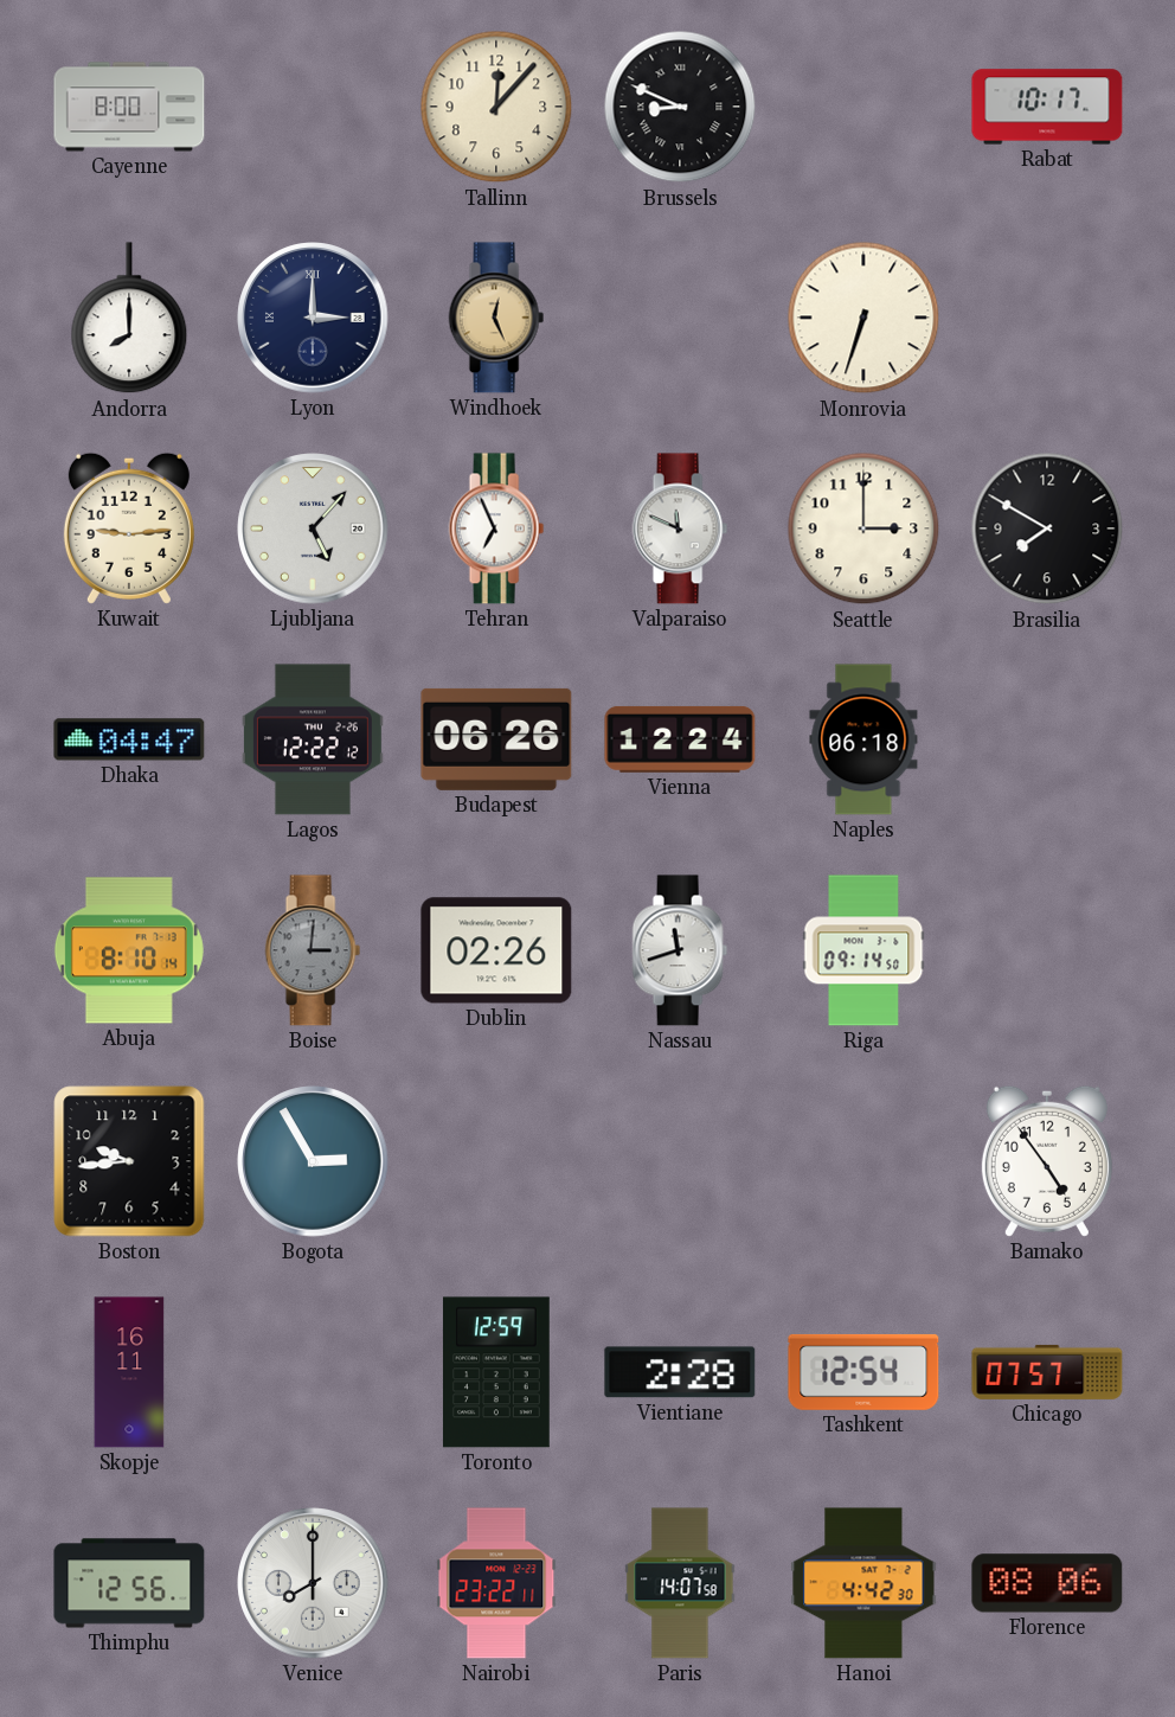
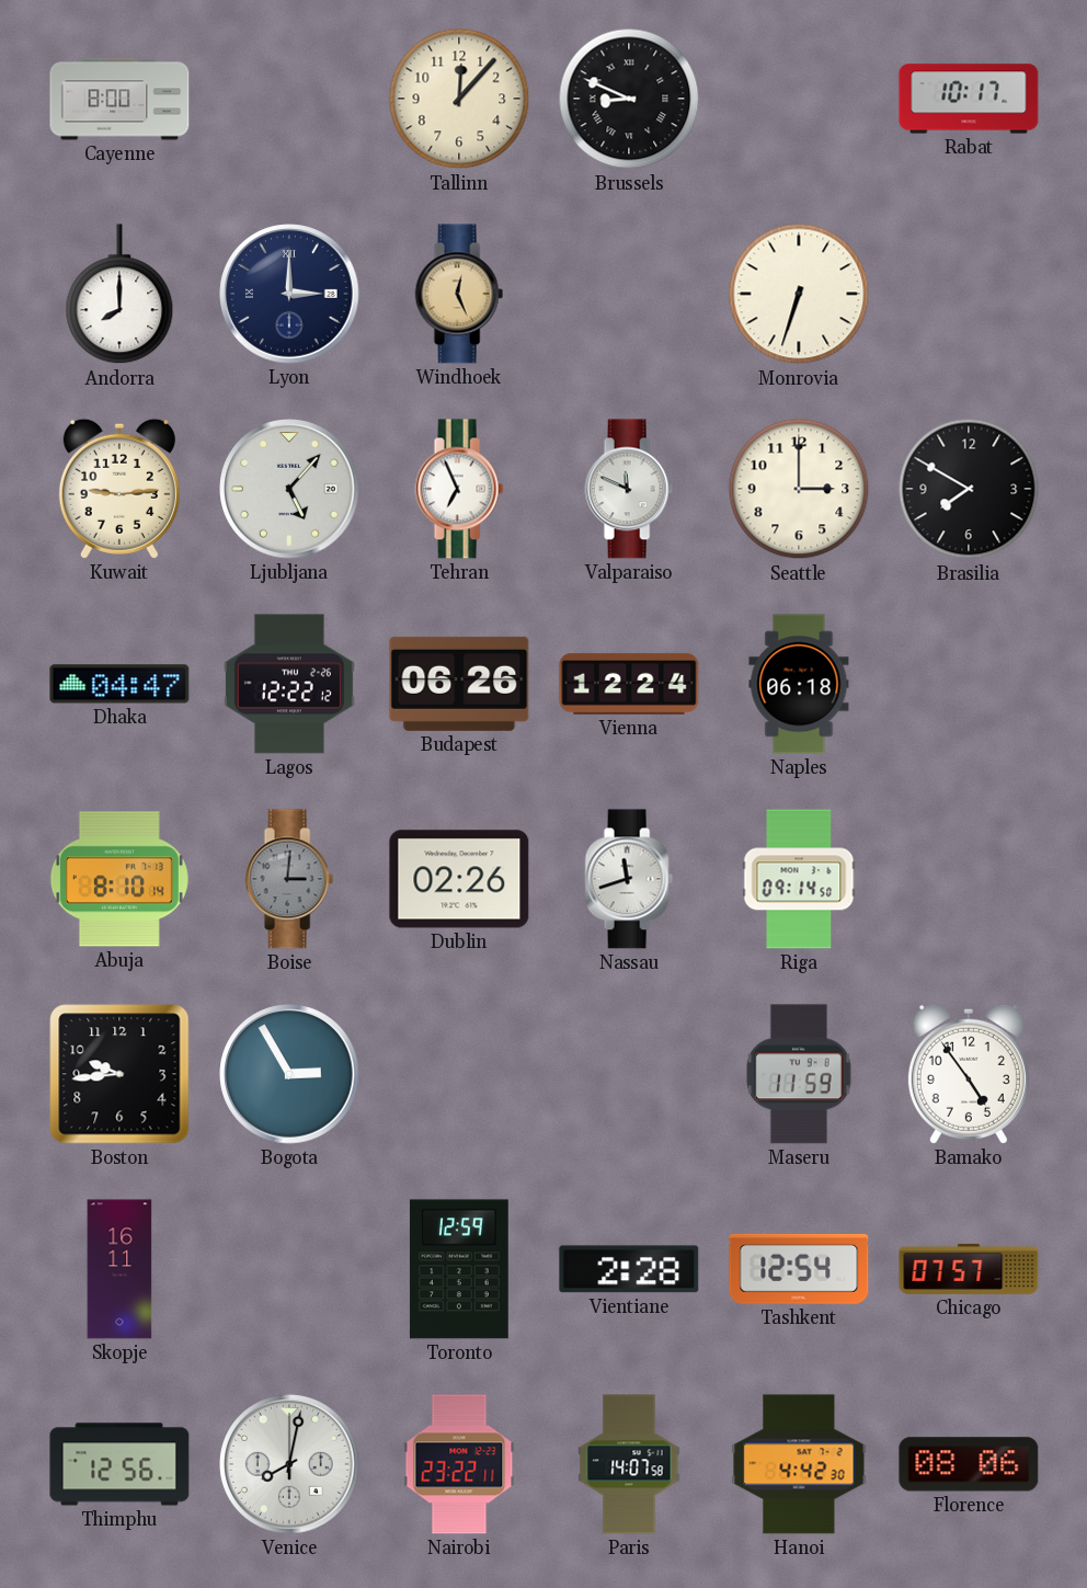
Maseru: none -> 11:59 (799, 1074)
Venice: 8:00 -> 8:02 (289, 1464)
